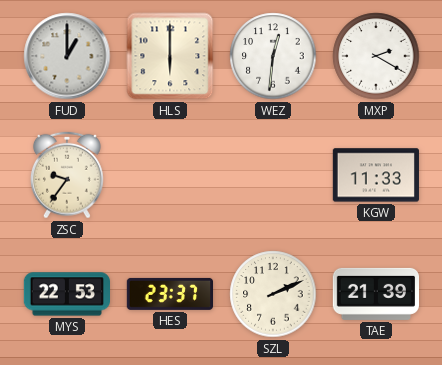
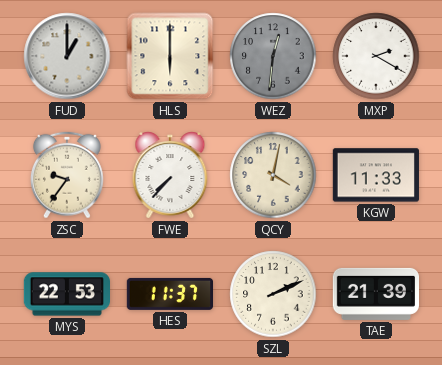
WEZ dial: white -> grey (273, 56)
FWE: none -> 7:37 (170, 175)
QCY: none -> 4:02 (273, 175)
HES: 23:37 -> 11:37 (169, 294)
